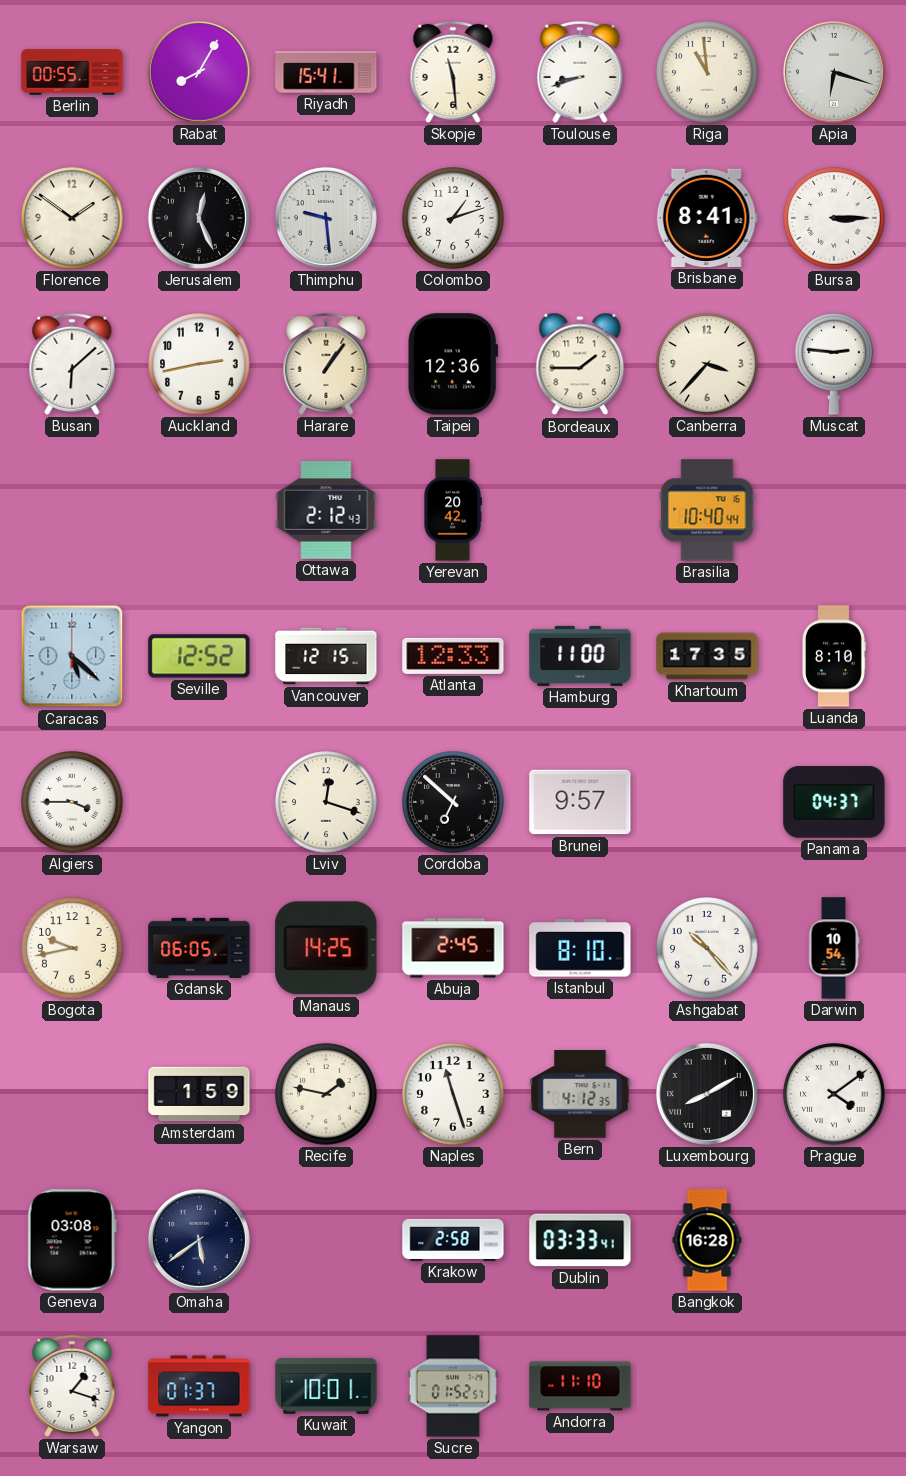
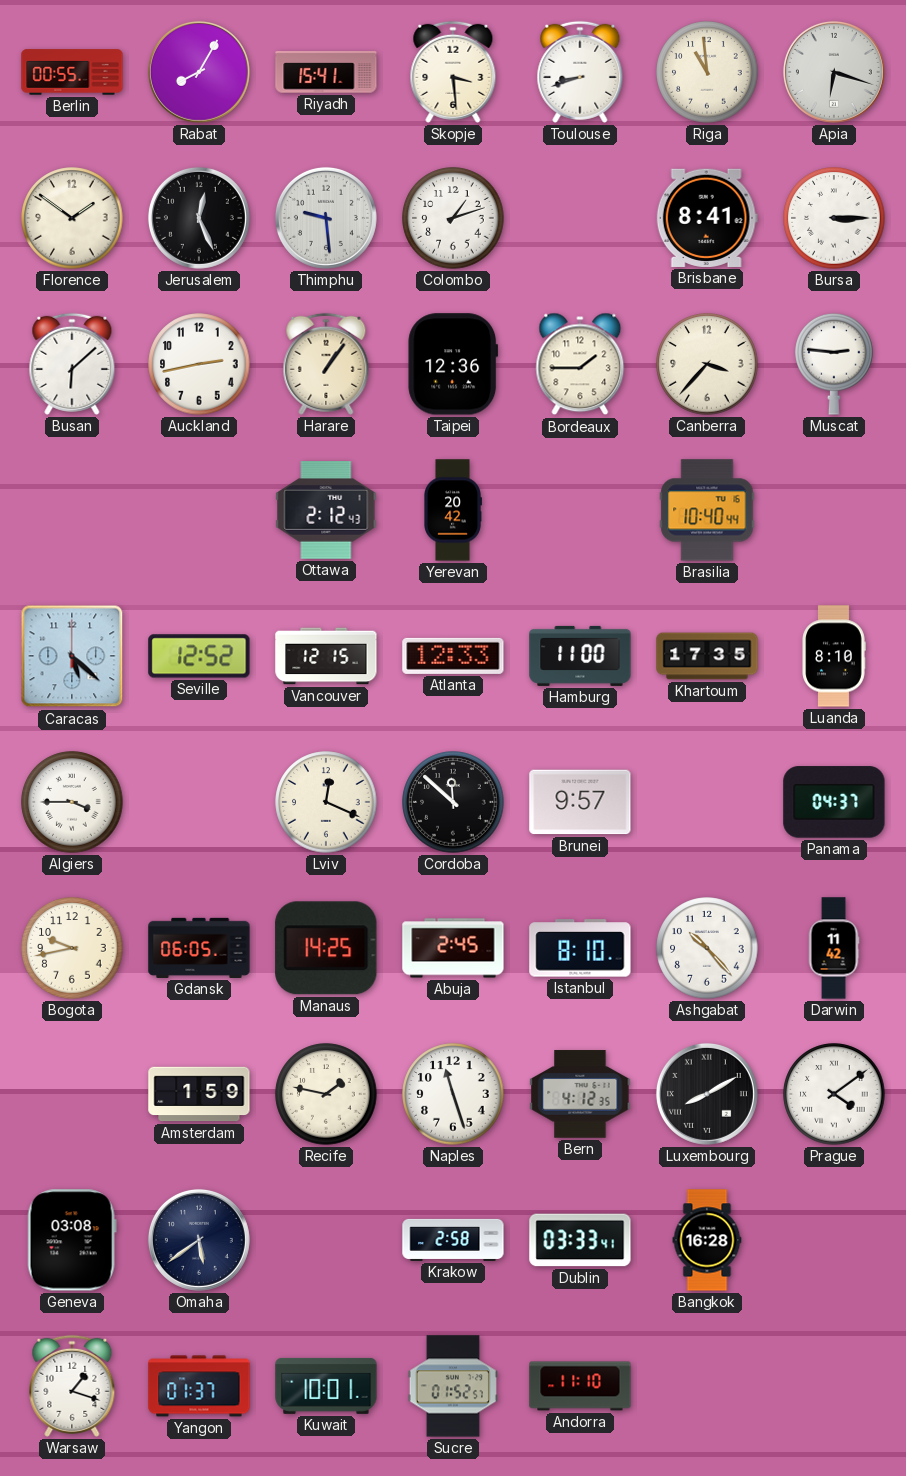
Skopje: 11:29 -> 3:29 (453, 72)
Lviv: 12:18 -> 12:19 (326, 802)
Cordoba: 6:52 -> 11:52 (453, 802)
Darwin: 10:54 -> 11:42 (834, 948)
